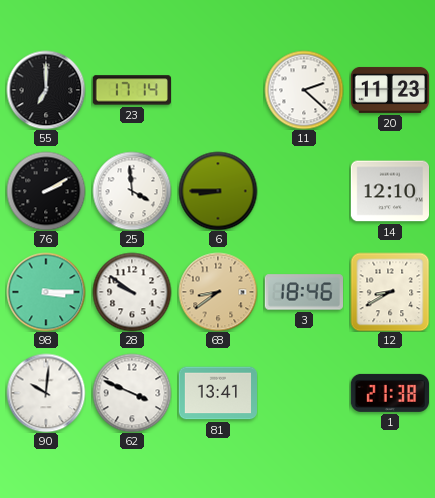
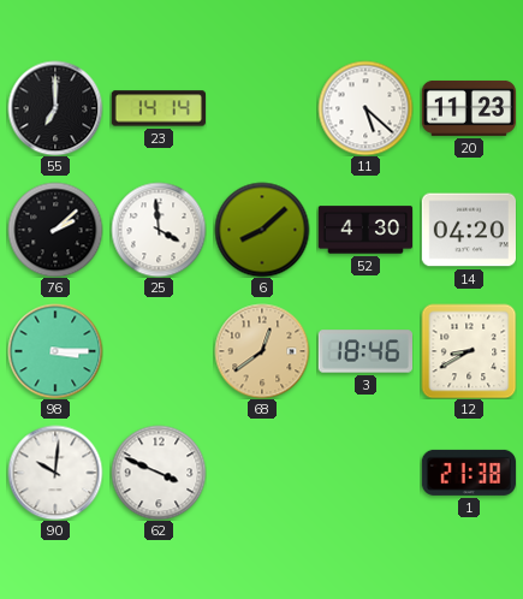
23: 17:14 -> 14:14 (158, 108)
11: 2:22 -> 5:22 (365, 108)
76: 2:10 -> 2:08 (55, 230)
6: 8:45 -> 8:08 (262, 230)
52: none -> 4:30 (365, 230)
14: 12:10 -> 04:20 (468, 230)
28: 9:51 -> none (132, 292)
68: 8:39 -> 12:39 (262, 351)
81: 13:41 -> none (217, 393)
